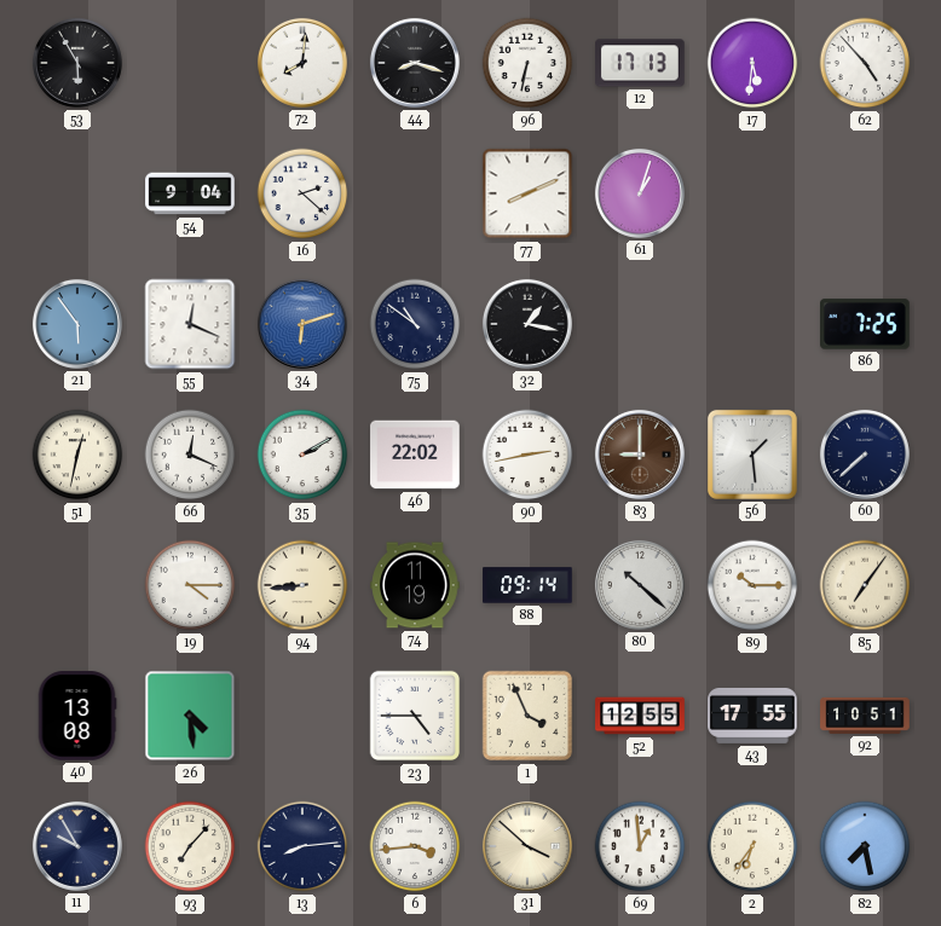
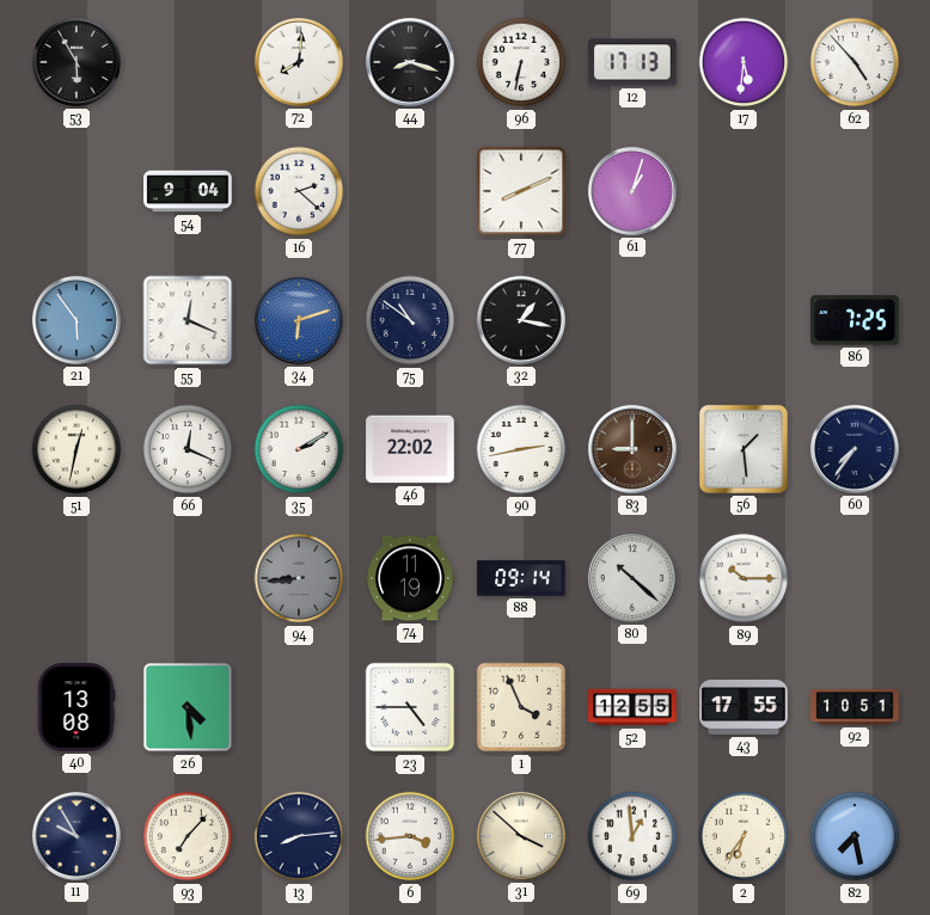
60: 7:38 -> 7:36 (855, 449)
19: 4:15 -> none (190, 585)
94 dial: cream -> grey (299, 578)
85: 7:06 -> none (865, 585)
